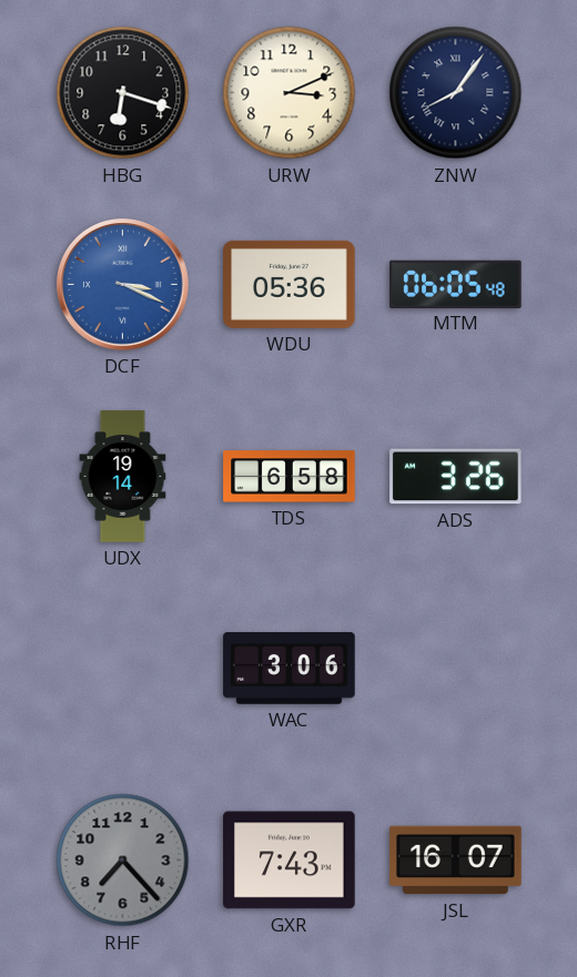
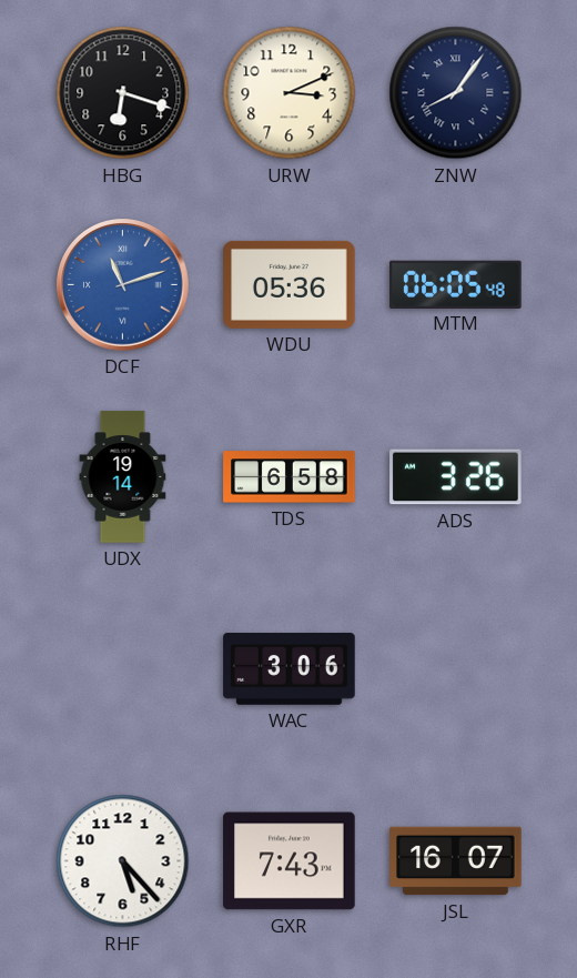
DCF: 3:19 -> 11:12 (123, 285)
RHF: 7:23 -> 5:23 (123, 861)
RHF dial: grey -> white (123, 861)
